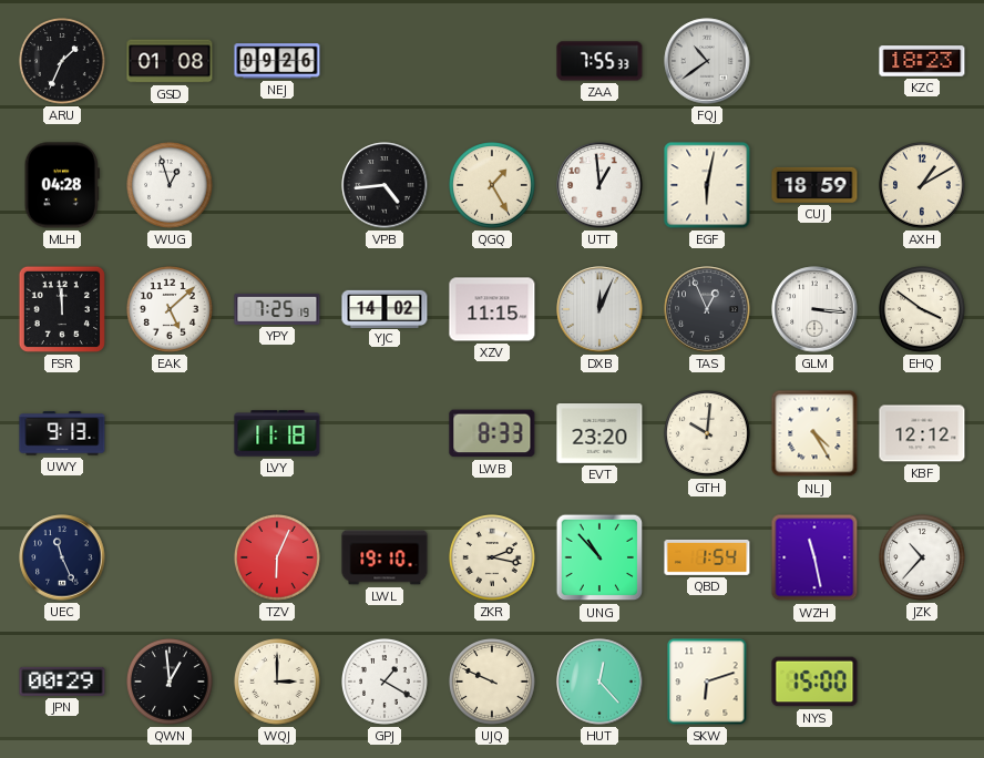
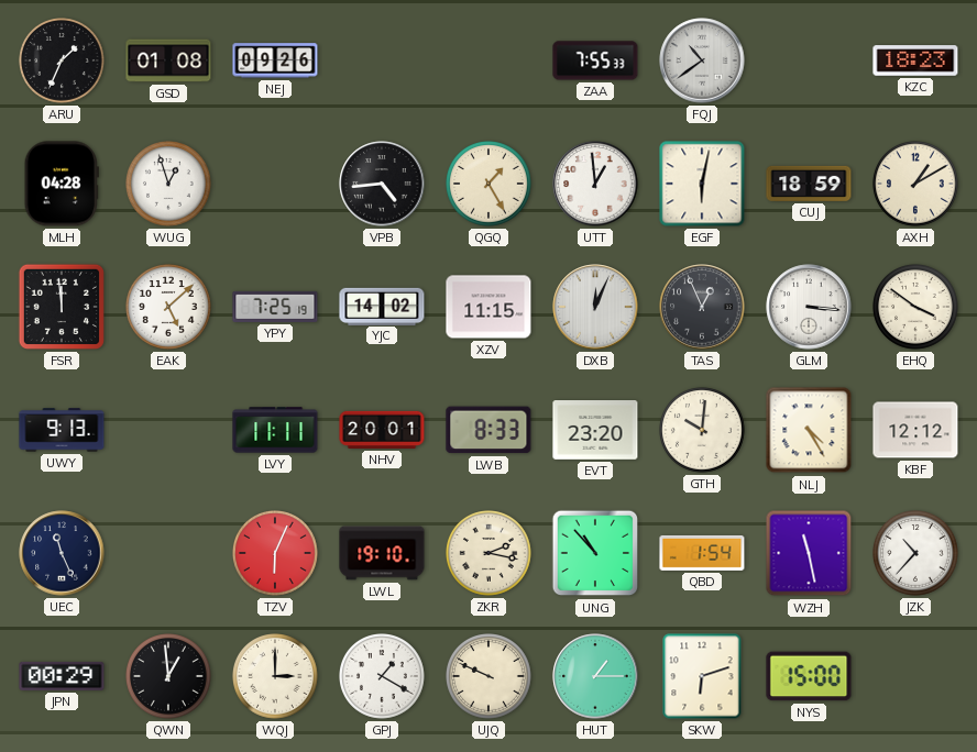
LVY: 11:18 -> 11:11 (275, 430)
NHV: none -> 20:01 (382, 430)
HUT: 12:23 -> 1:15 (595, 676)
